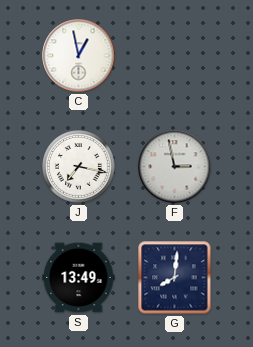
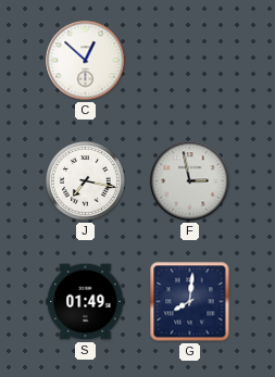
C: 12:58 -> 12:52 (86, 61)
S: 13:49 -> 01:49 (86, 302)
